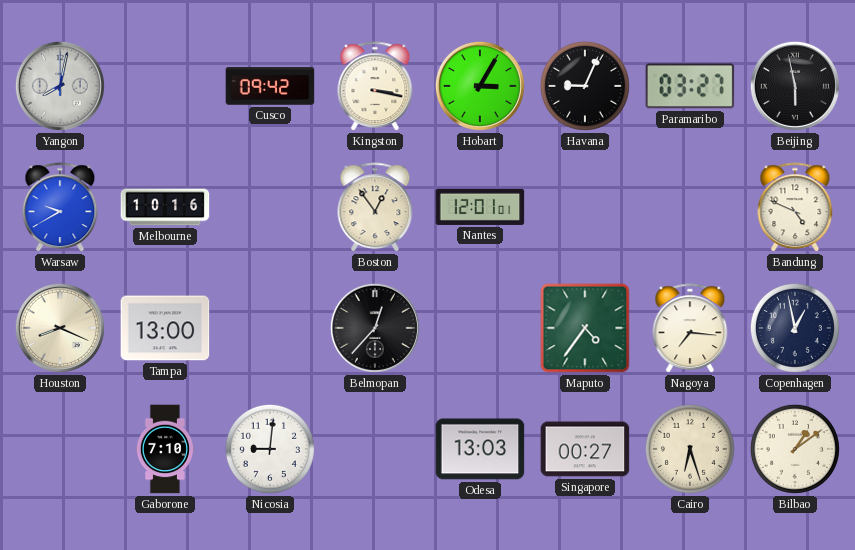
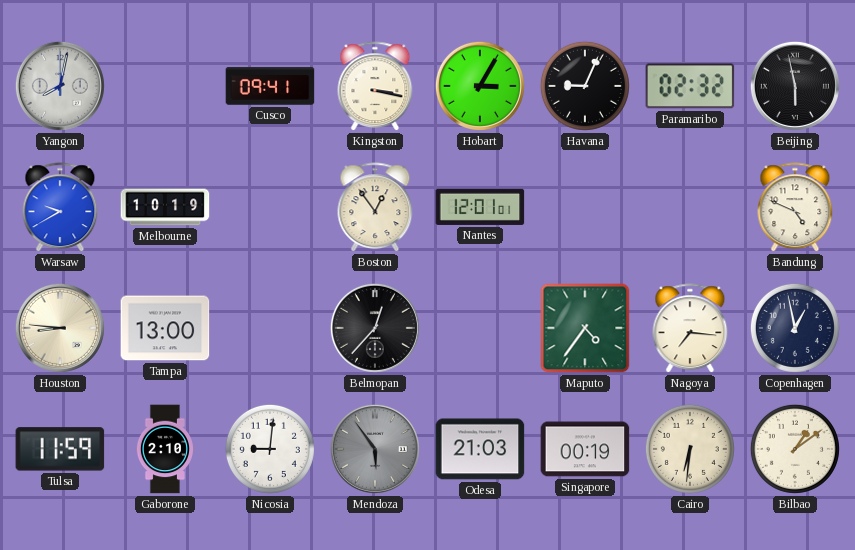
Cusco: 09:42 -> 09:41 (270, 86)
Paramaribo: 03:27 -> 02:32 (690, 86)
Melbourne: 10:16 -> 10:19 (165, 207)
Houston: 8:19 -> 8:46 (60, 328)
Tulsa: none -> 11:59 (60, 449)
Gaborone: 7:10 -> 2:10 (165, 449)
Mendoza: none -> 5:54 (375, 449)
Odesa: 13:03 -> 21:03 (480, 449)
Singapore: 00:27 -> 00:19 (585, 449)
Cairo: 6:27 -> 6:31 (690, 449)
